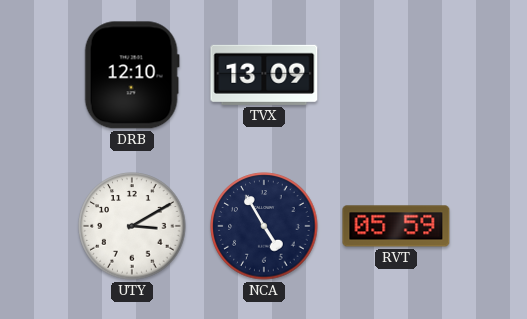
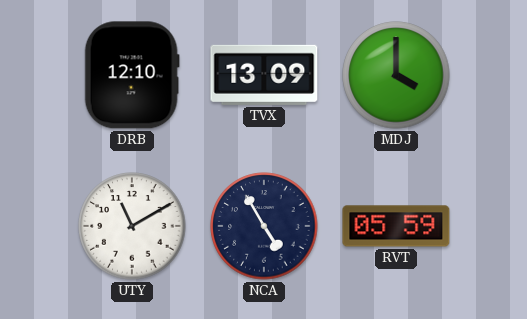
MDJ: none -> 4:00 (396, 75)
UTY: 3:10 -> 11:10 (132, 226)
